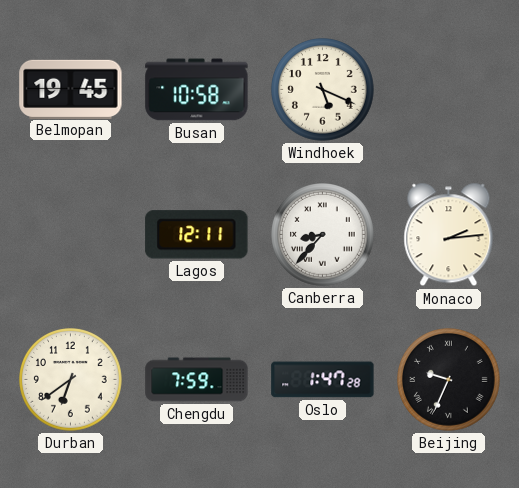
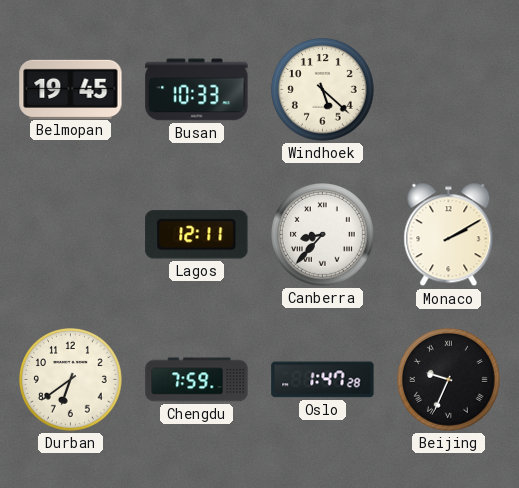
Busan: 10:58 -> 10:33 (197, 90)
Windhoek: 5:19 -> 5:22 (323, 90)
Monaco: 2:14 -> 2:10 (449, 235)
